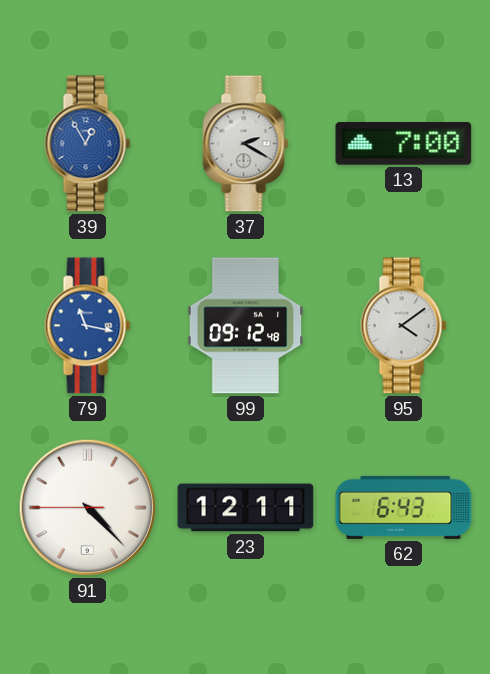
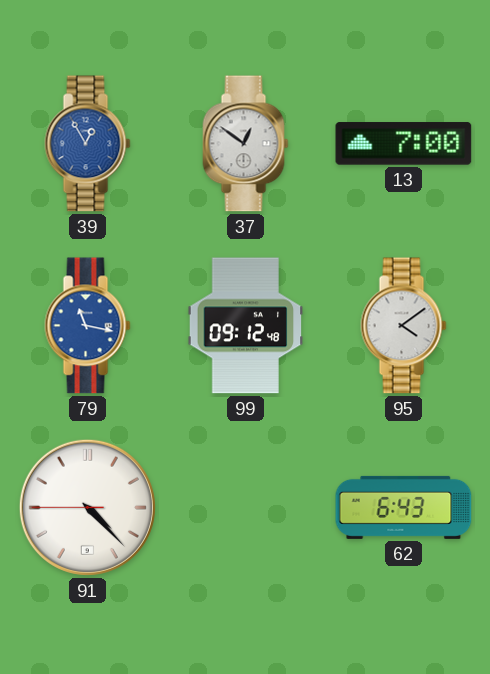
37: 2:20 -> 12:51 (246, 144)
23: 12:11 -> none (246, 508)
